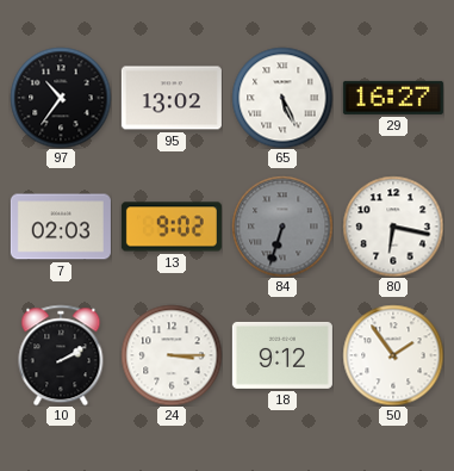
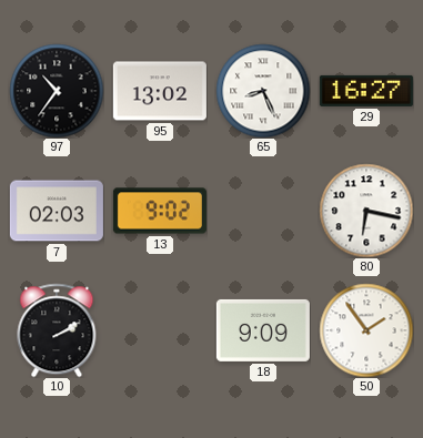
65: 5:26 -> 8:26 (263, 91)
84: 6:33 -> none (282, 227)
24: 3:15 -> none (172, 355)
18: 9:12 -> 9:09 (263, 330)
